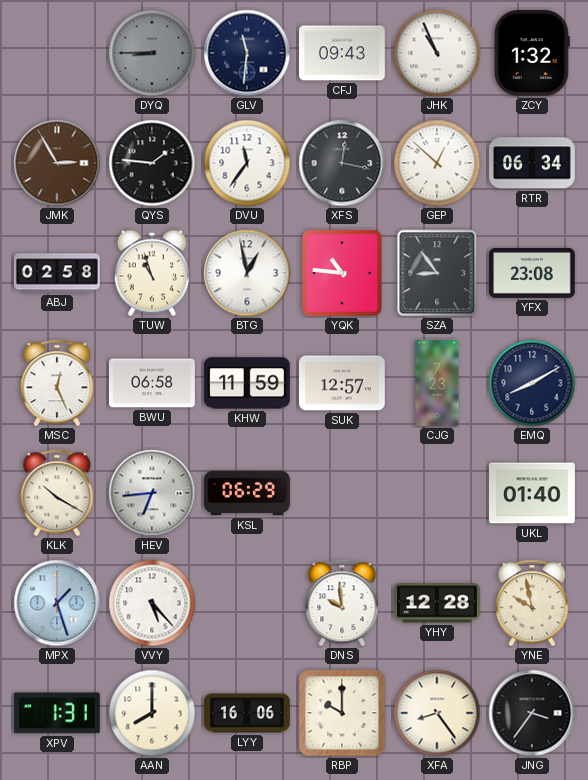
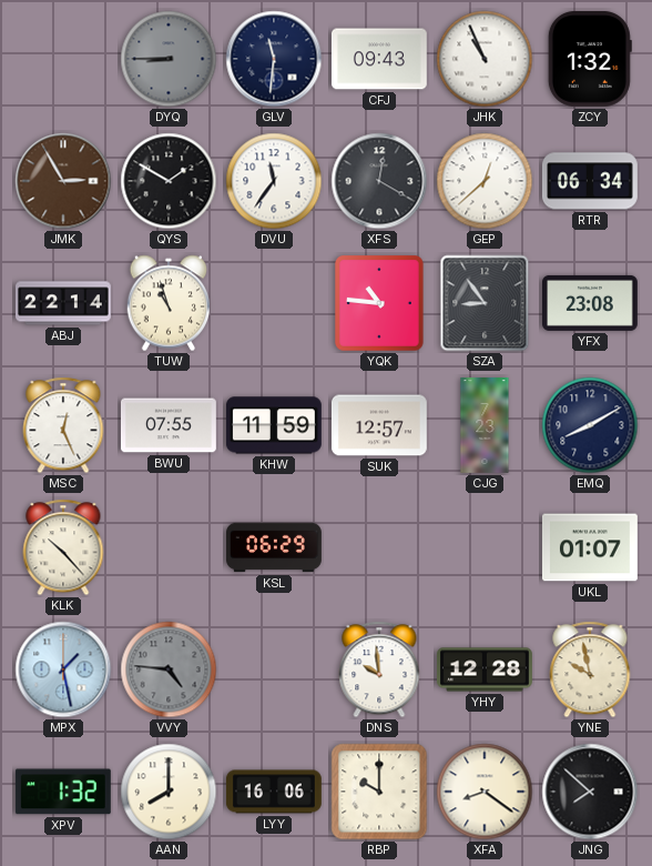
QYS: 1:46 -> 1:50 (169, 181)
XFS: 12:17 -> 12:20 (379, 181)
GEP: 12:52 -> 12:38 (485, 181)
ABJ: 02:58 -> 22:14 (64, 303)
BTG: 12:58 -> none (247, 273)
BWU: 06:58 -> 07:55 (170, 425)
KLK: 10:20 -> 10:23 (63, 547)
HEV: 6:44 -> none (152, 493)
UKL: 01:40 -> 01:07 (590, 547)
MPX: 1:27 -> 1:28 (63, 669)
VVY: 5:23 -> 4:46 (169, 669)
VVY dial: white -> grey (169, 669)
XPV: 1:31 -> 1:32 (63, 792)
XFA: 8:24 -> 8:21 (485, 792)
JNG: 3:36 -> 7:52 (590, 792)
